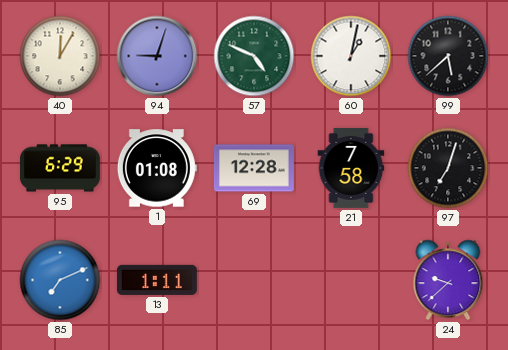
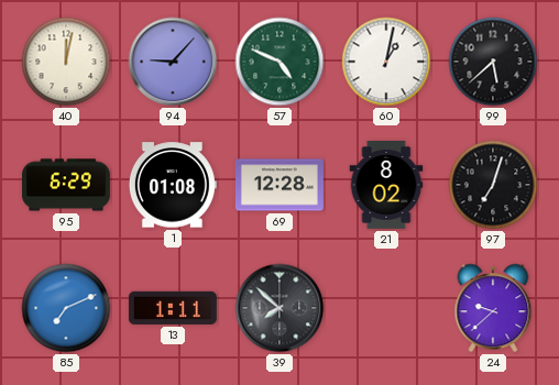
40: 12:05 -> 12:02 (66, 62)
94: 9:03 -> 9:07 (173, 62)
21: 7:58 -> 8:02 (386, 185)
39: none -> 7:52 (279, 308)
